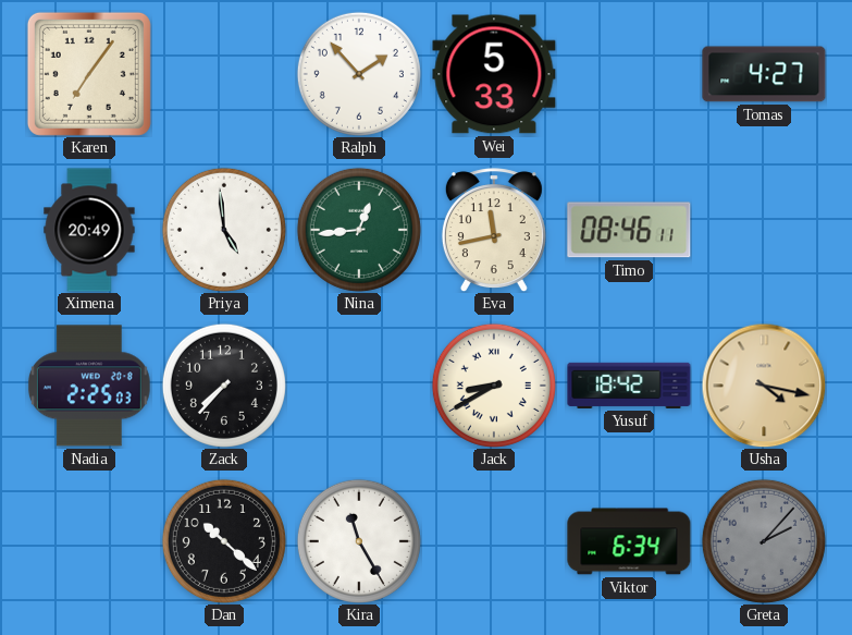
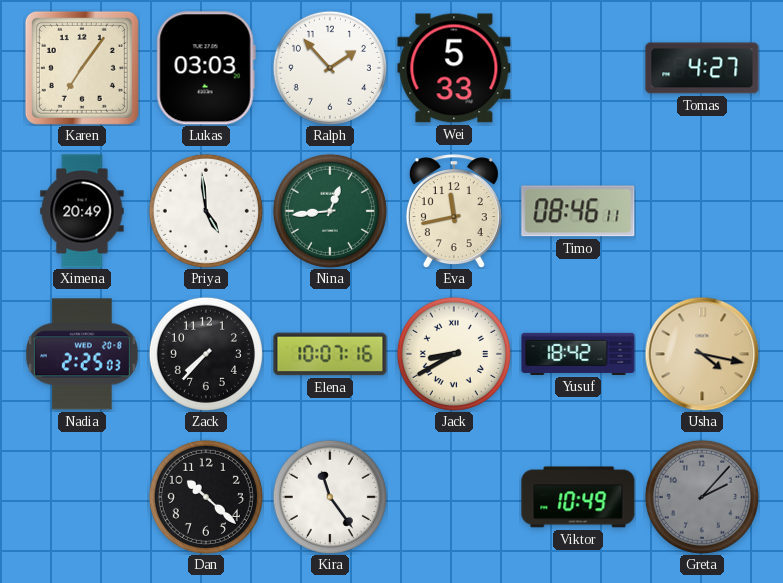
Lukas: none -> 03:03 (206, 68)
Elena: none -> 10:07 (330, 354)
Kira: 11:25 -> 11:24 (330, 497)
Viktor: 6:34 -> 10:49 (578, 497)
